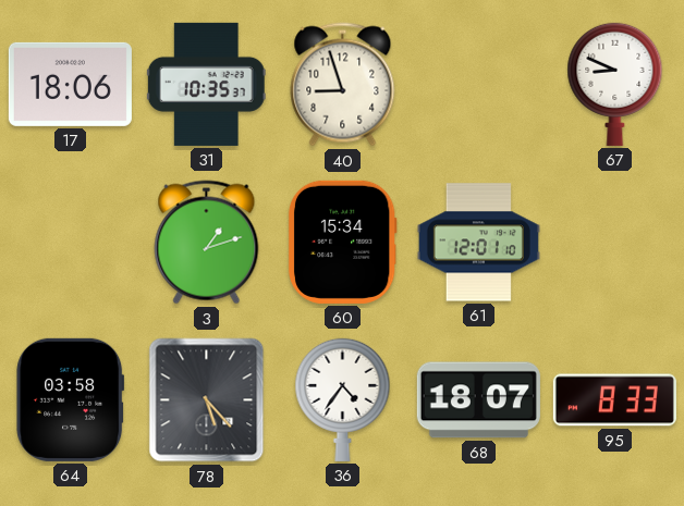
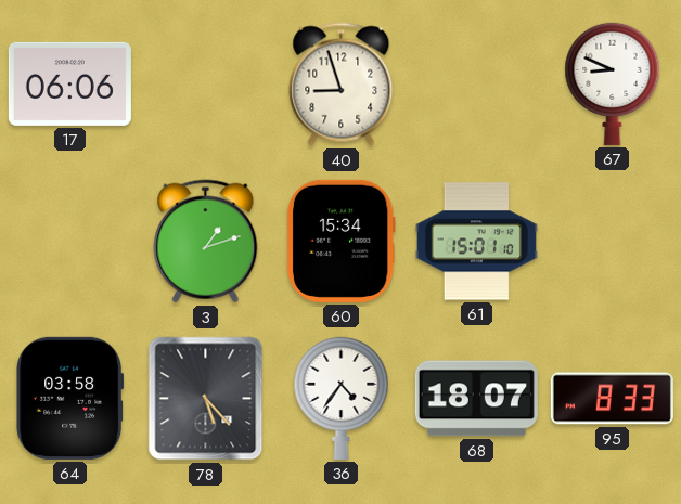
17: 18:06 -> 06:06 (69, 83)
31: 10:35 -> none (206, 84)
61: 12:01 -> 15:01 (476, 242)
